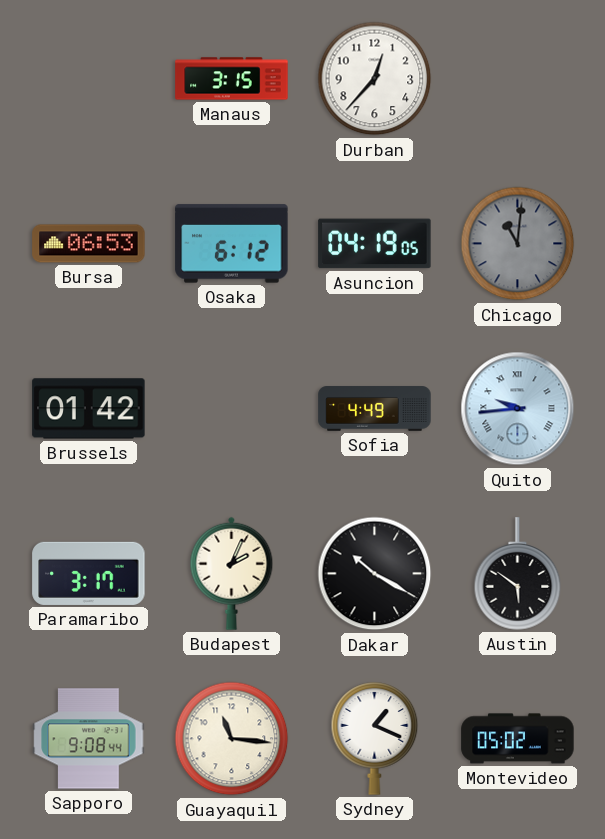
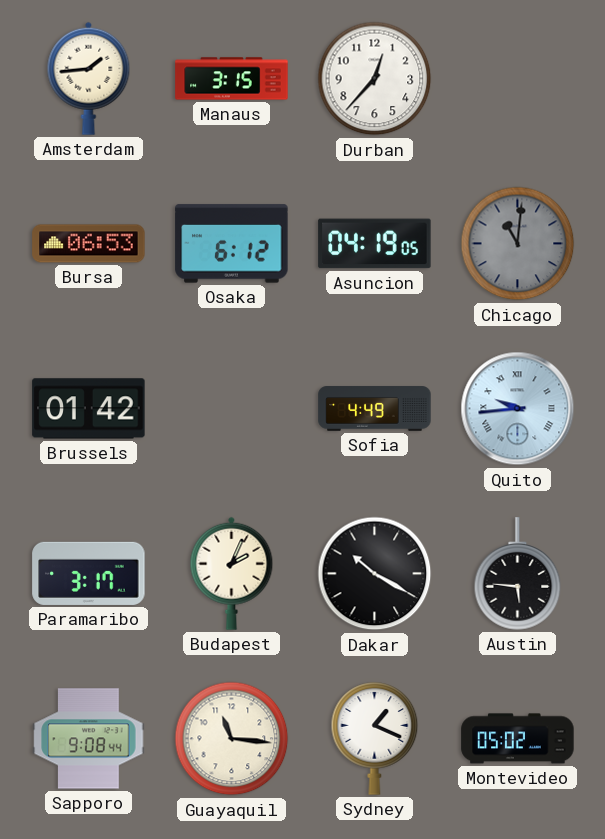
Amsterdam: none -> 1:44 (89, 78)
Austin: 5:51 -> 5:46 (518, 574)
